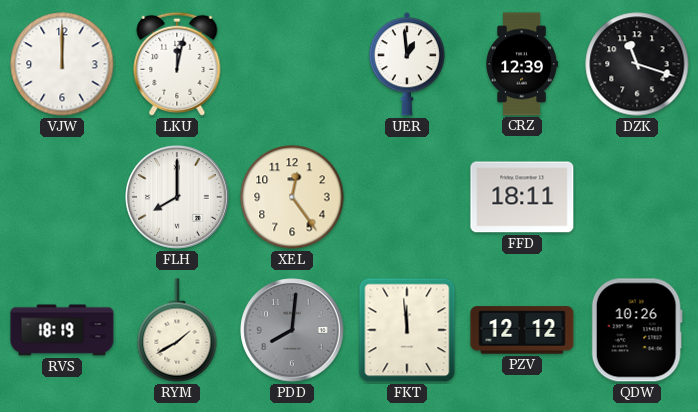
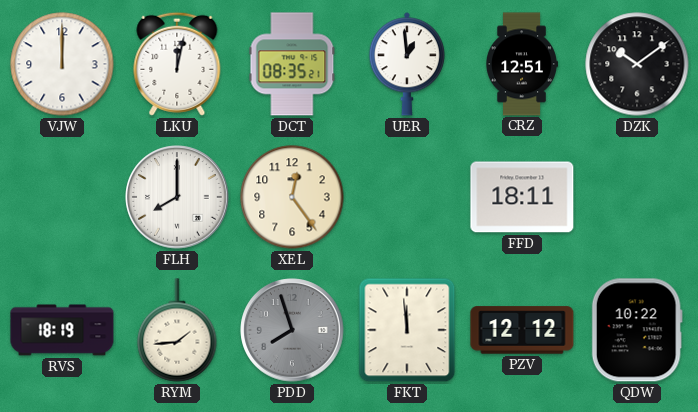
DCT: none -> 08:35 (292, 64)
CRZ: 12:39 -> 12:51 (522, 64)
DZK: 11:18 -> 10:09 (637, 64)
RYM: 1:40 -> 1:44 (177, 330)
PDD: 8:01 -> 7:57 (292, 330)
QDW: 10:26 -> 10:22 (637, 330)
